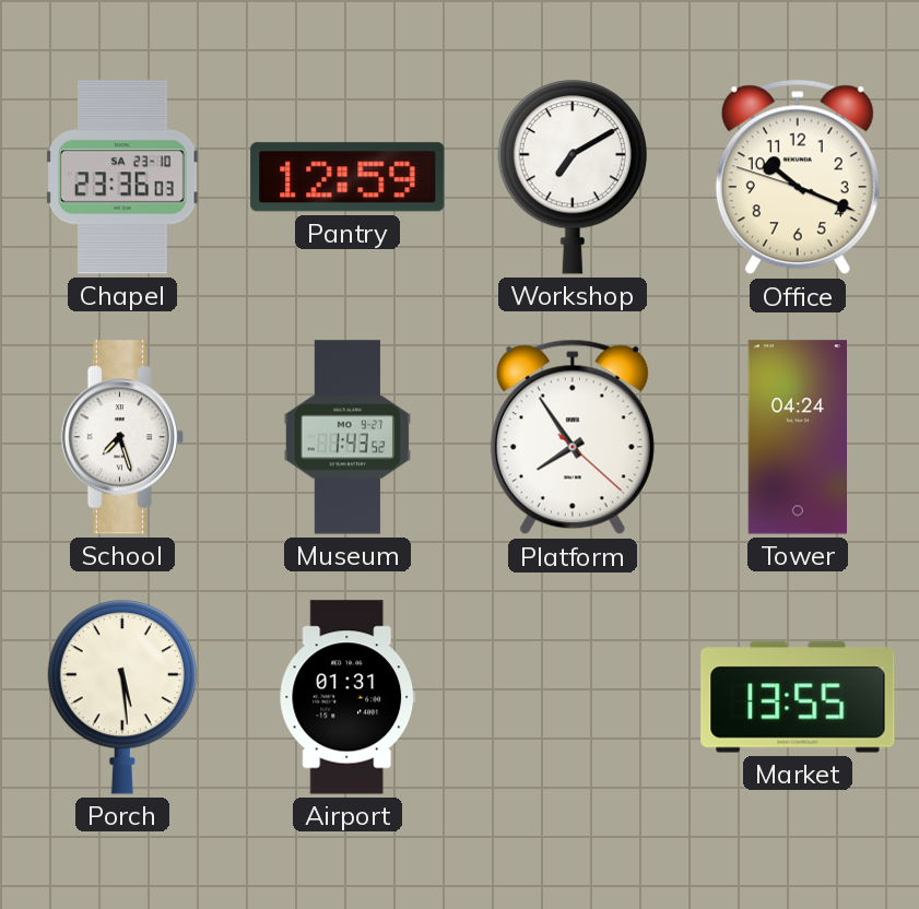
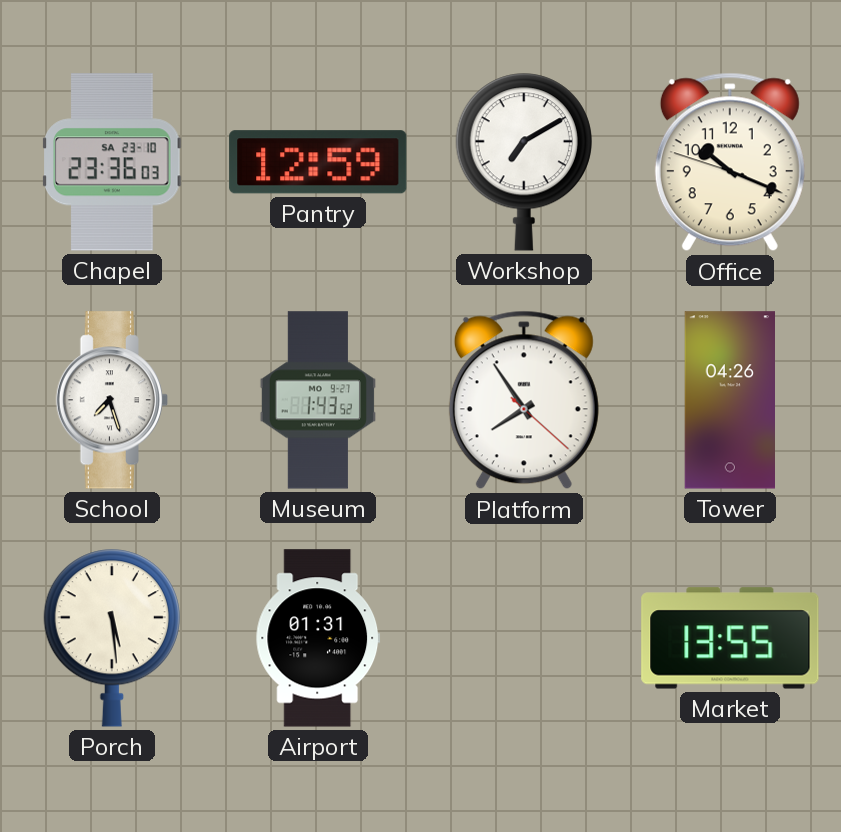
Tower: 04:24 -> 04:26 (729, 400)
